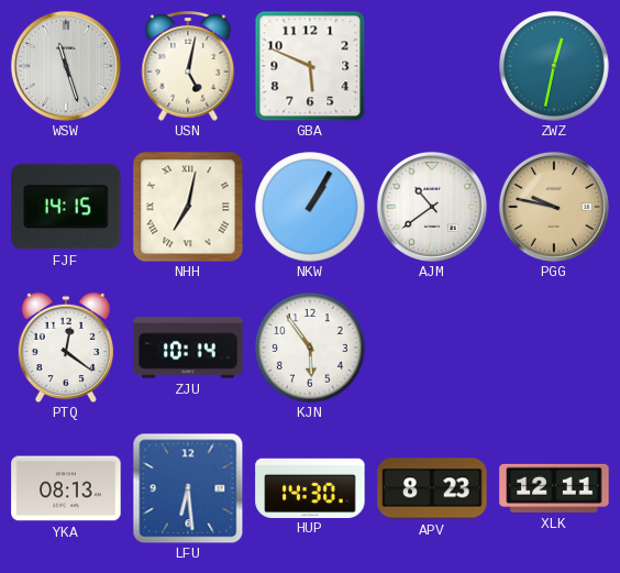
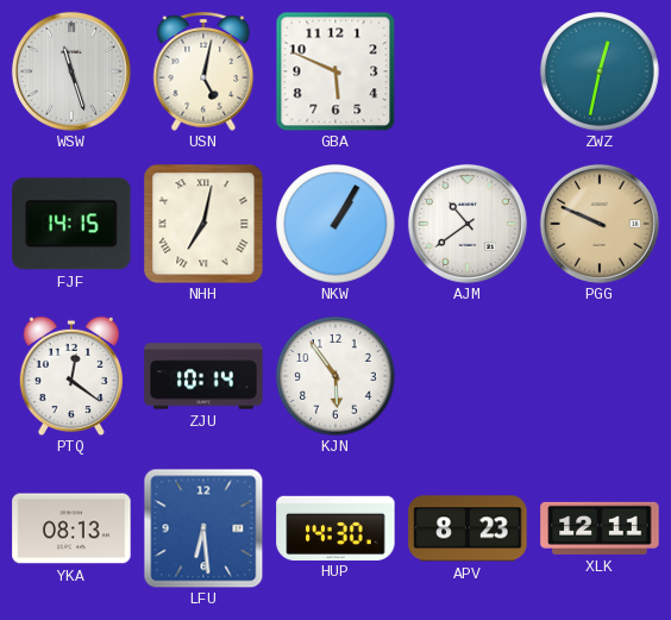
PGG: 9:47 -> 9:49 (600, 224)
